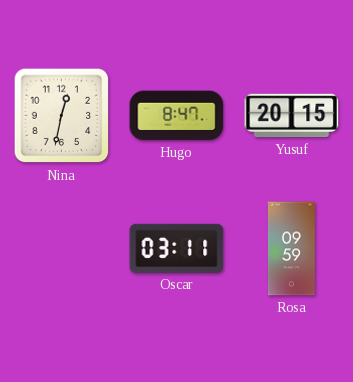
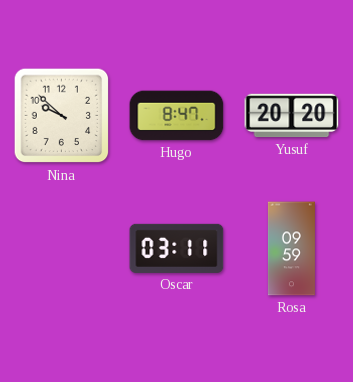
Nina: 12:32 -> 9:52 (62, 116)
Yusuf: 20:15 -> 20:20 (292, 116)
